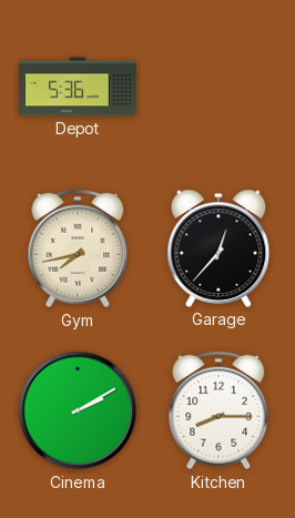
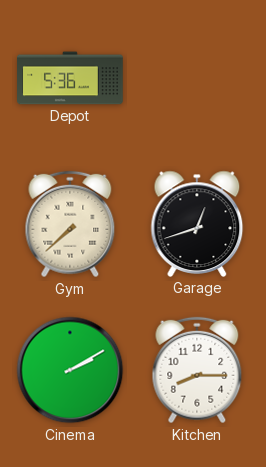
Gym: 7:43 -> 7:38 (70, 224)
Garage: 12:37 -> 12:42 (197, 224)
